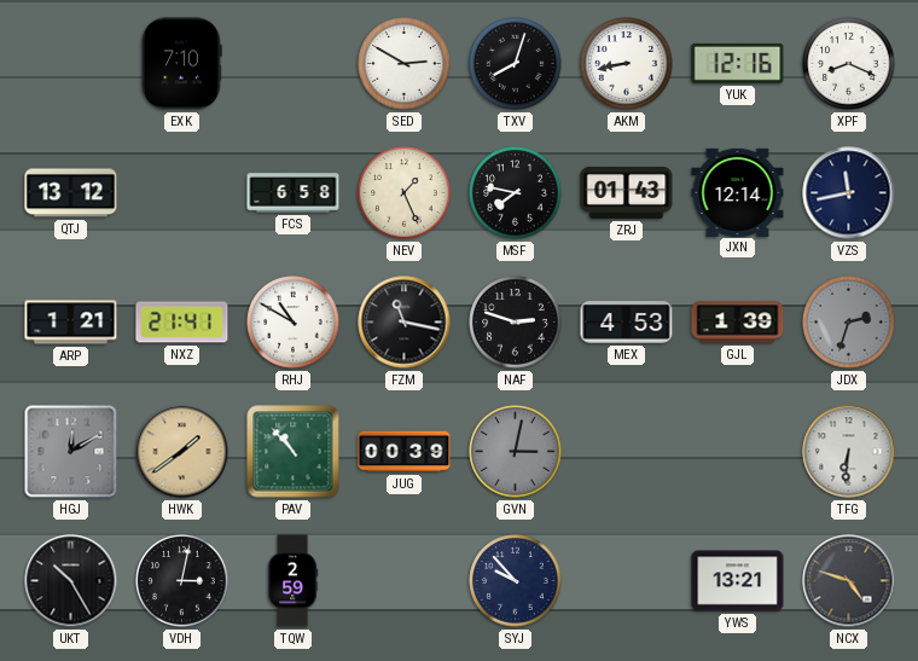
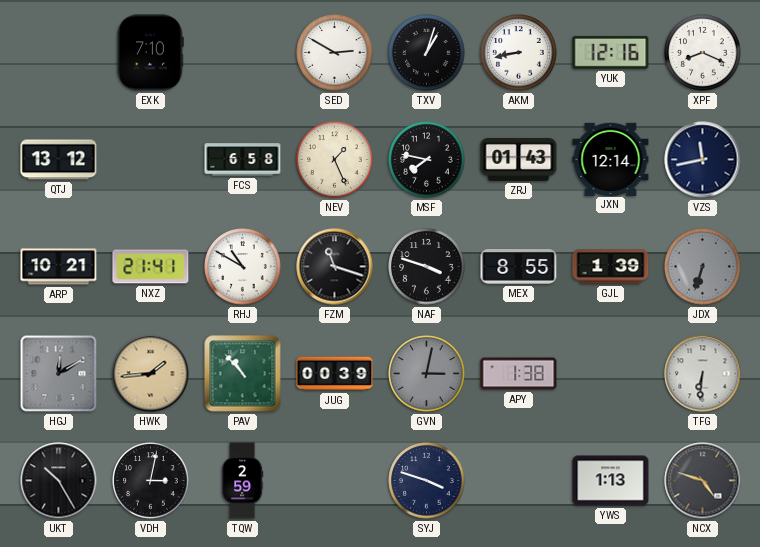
TXV: 8:03 -> 1:03 (427, 53)
ARP: 1:21 -> 10:21 (59, 267)
FZM: 11:17 -> 11:18 (335, 267)
NAF: 2:48 -> 3:48 (427, 267)
MEX: 4:53 -> 8:55 (519, 267)
JDX: 2:33 -> 6:33 (703, 267)
HWK: 1:39 -> 1:44 (151, 374)
APY: none -> 1:38 (519, 374)
SYJ: 9:53 -> 3:48 (427, 481)
YWS: 13:21 -> 1:13 (611, 481)
